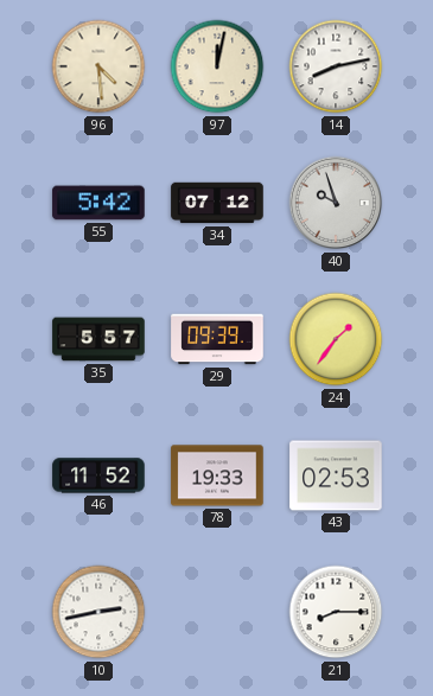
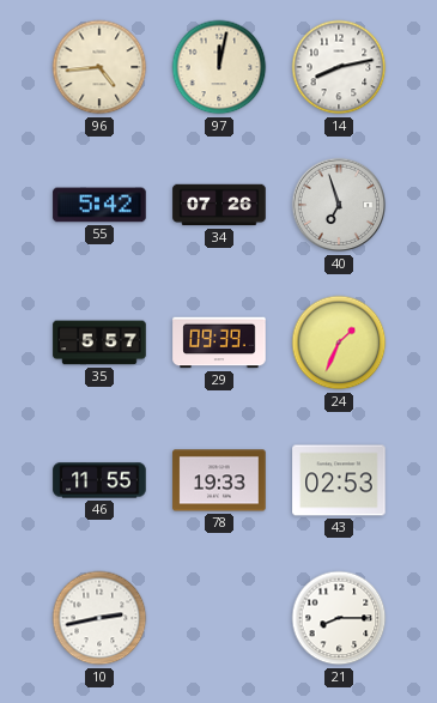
96: 4:29 -> 4:44 (99, 67)
34: 07:12 -> 07:26 (219, 205)
40: 9:57 -> 6:57 (339, 205)
24: 1:36 -> 1:34 (339, 343)
46: 11:52 -> 11:55 (99, 480)
